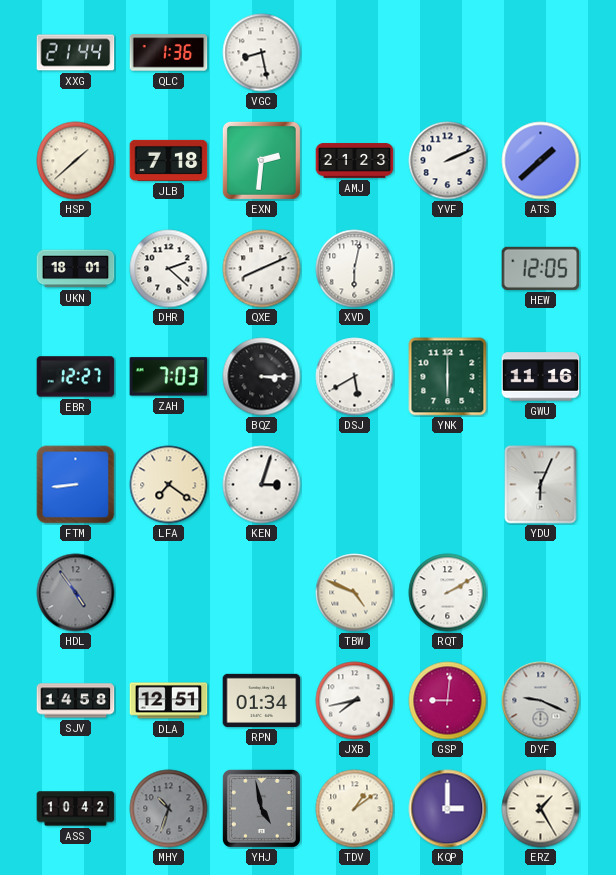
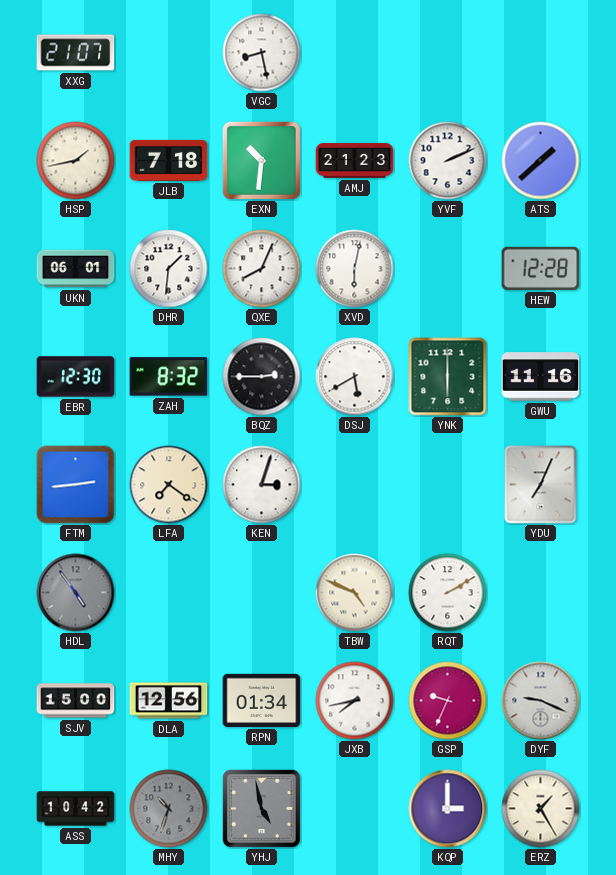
XXG: 21:44 -> 21:07 (76, 53)
QLC: 1:36 -> none (169, 53)
HSP: 1:38 -> 1:43 (76, 161)
EXN: 2:31 -> 10:31 (261, 160)
UKN: 18:01 -> 06:01 (76, 269)
DHR: 2:22 -> 1:31 (169, 269)
QXE: 8:11 -> 8:04 (262, 269)
HEW: 12:05 -> 12:28 (541, 268)
EBR: 12:27 -> 12:30 (76, 377)
ZAH: 7:03 -> 8:32 (169, 377)
BQZ: 3:15 -> 2:45 (262, 377)
FTM: 8:44 -> 2:44 (76, 485)
YDU: 6:04 -> 7:04 (541, 485)
SJV: 14:58 -> 15:00 (76, 701)
DLA: 12:51 -> 12:56 (169, 701)
GSP: 9:01 -> 9:34 (448, 701)
TDV: 1:09 -> none (355, 809)
